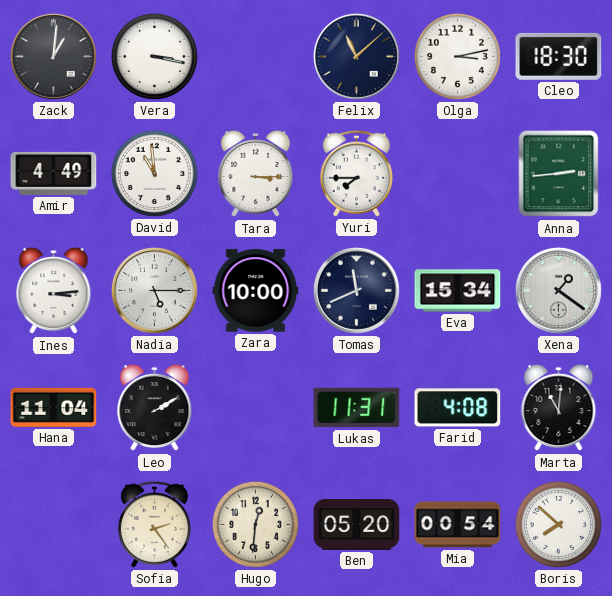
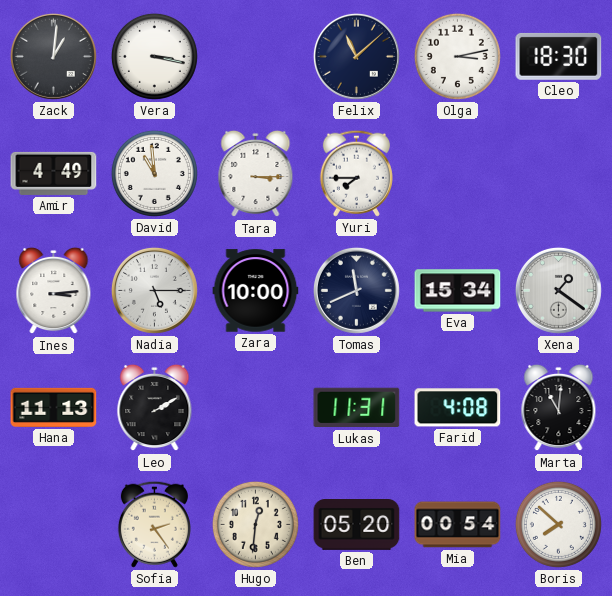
Anna: 2:44 -> none (559, 174)
Hana: 11:04 -> 11:13 (54, 407)
